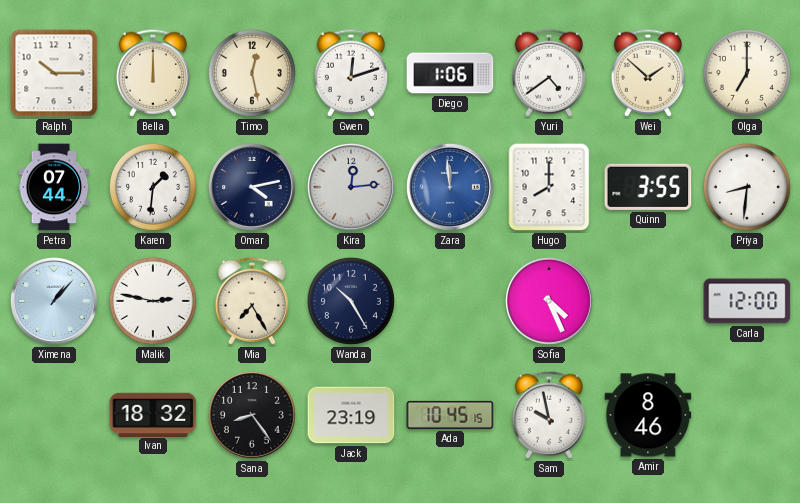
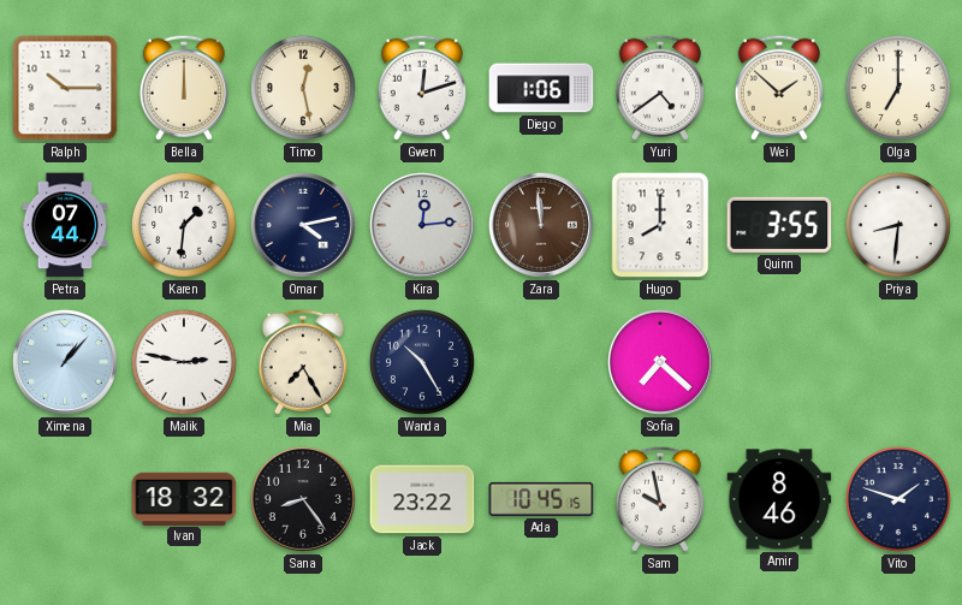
Zara dial: blue -> brown (541, 225)
Sofia: 4:26 -> 7:22 (660, 362)
Carla: 12:00 -> none (747, 301)
Jack: 23:19 -> 23:22 (422, 499)
Vito: none -> 1:48 (898, 499)
